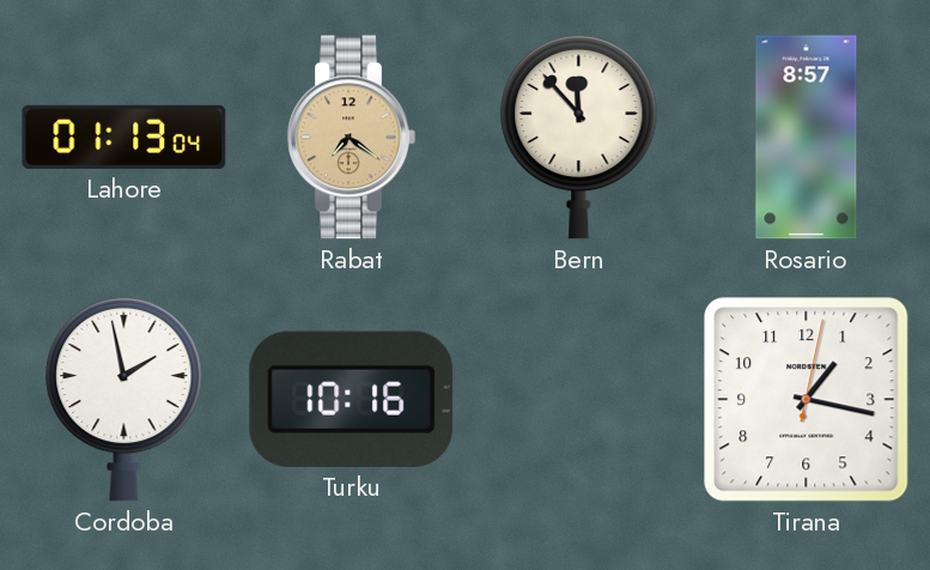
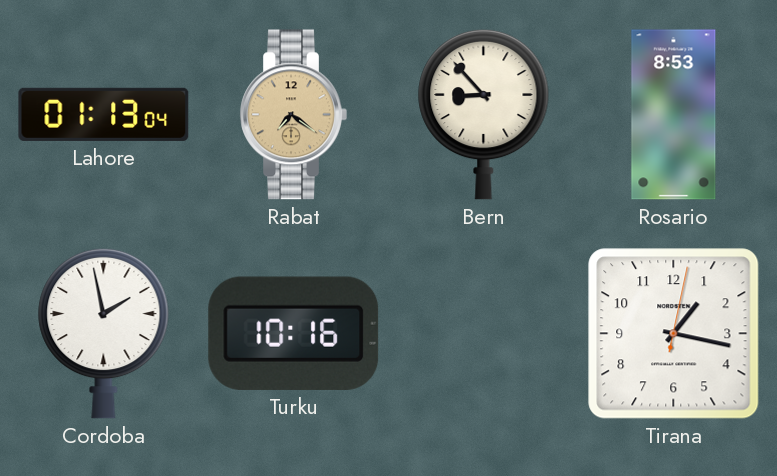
Bern: 11:53 -> 8:53 (484, 114)
Rosario: 8:57 -> 8:53 (674, 115)
